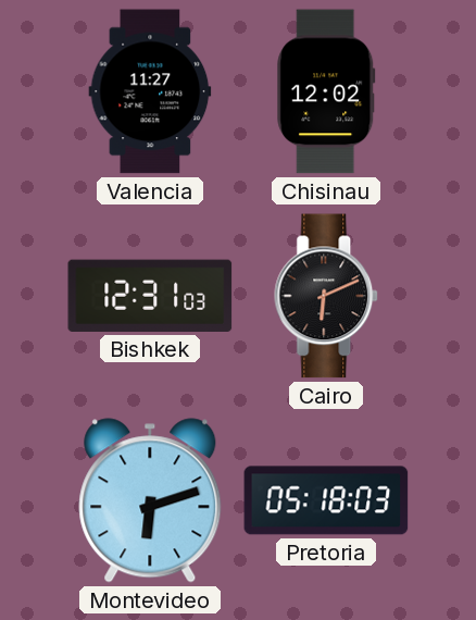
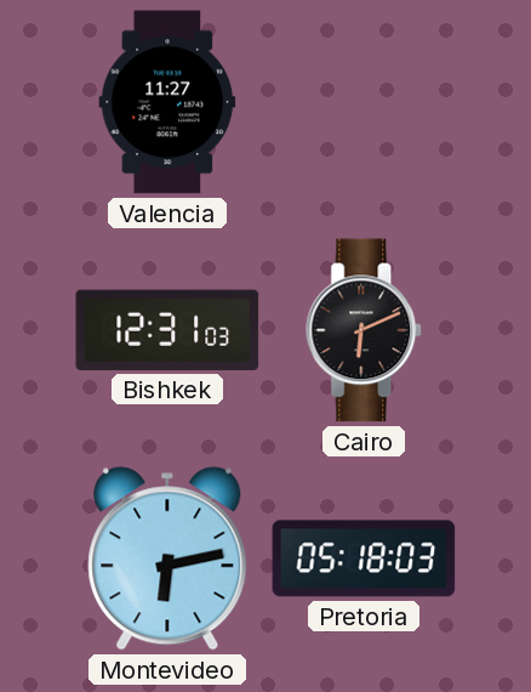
Chisinau: 12:02 -> none (326, 91)
Montevideo: 6:12 -> 6:13 (167, 558)
